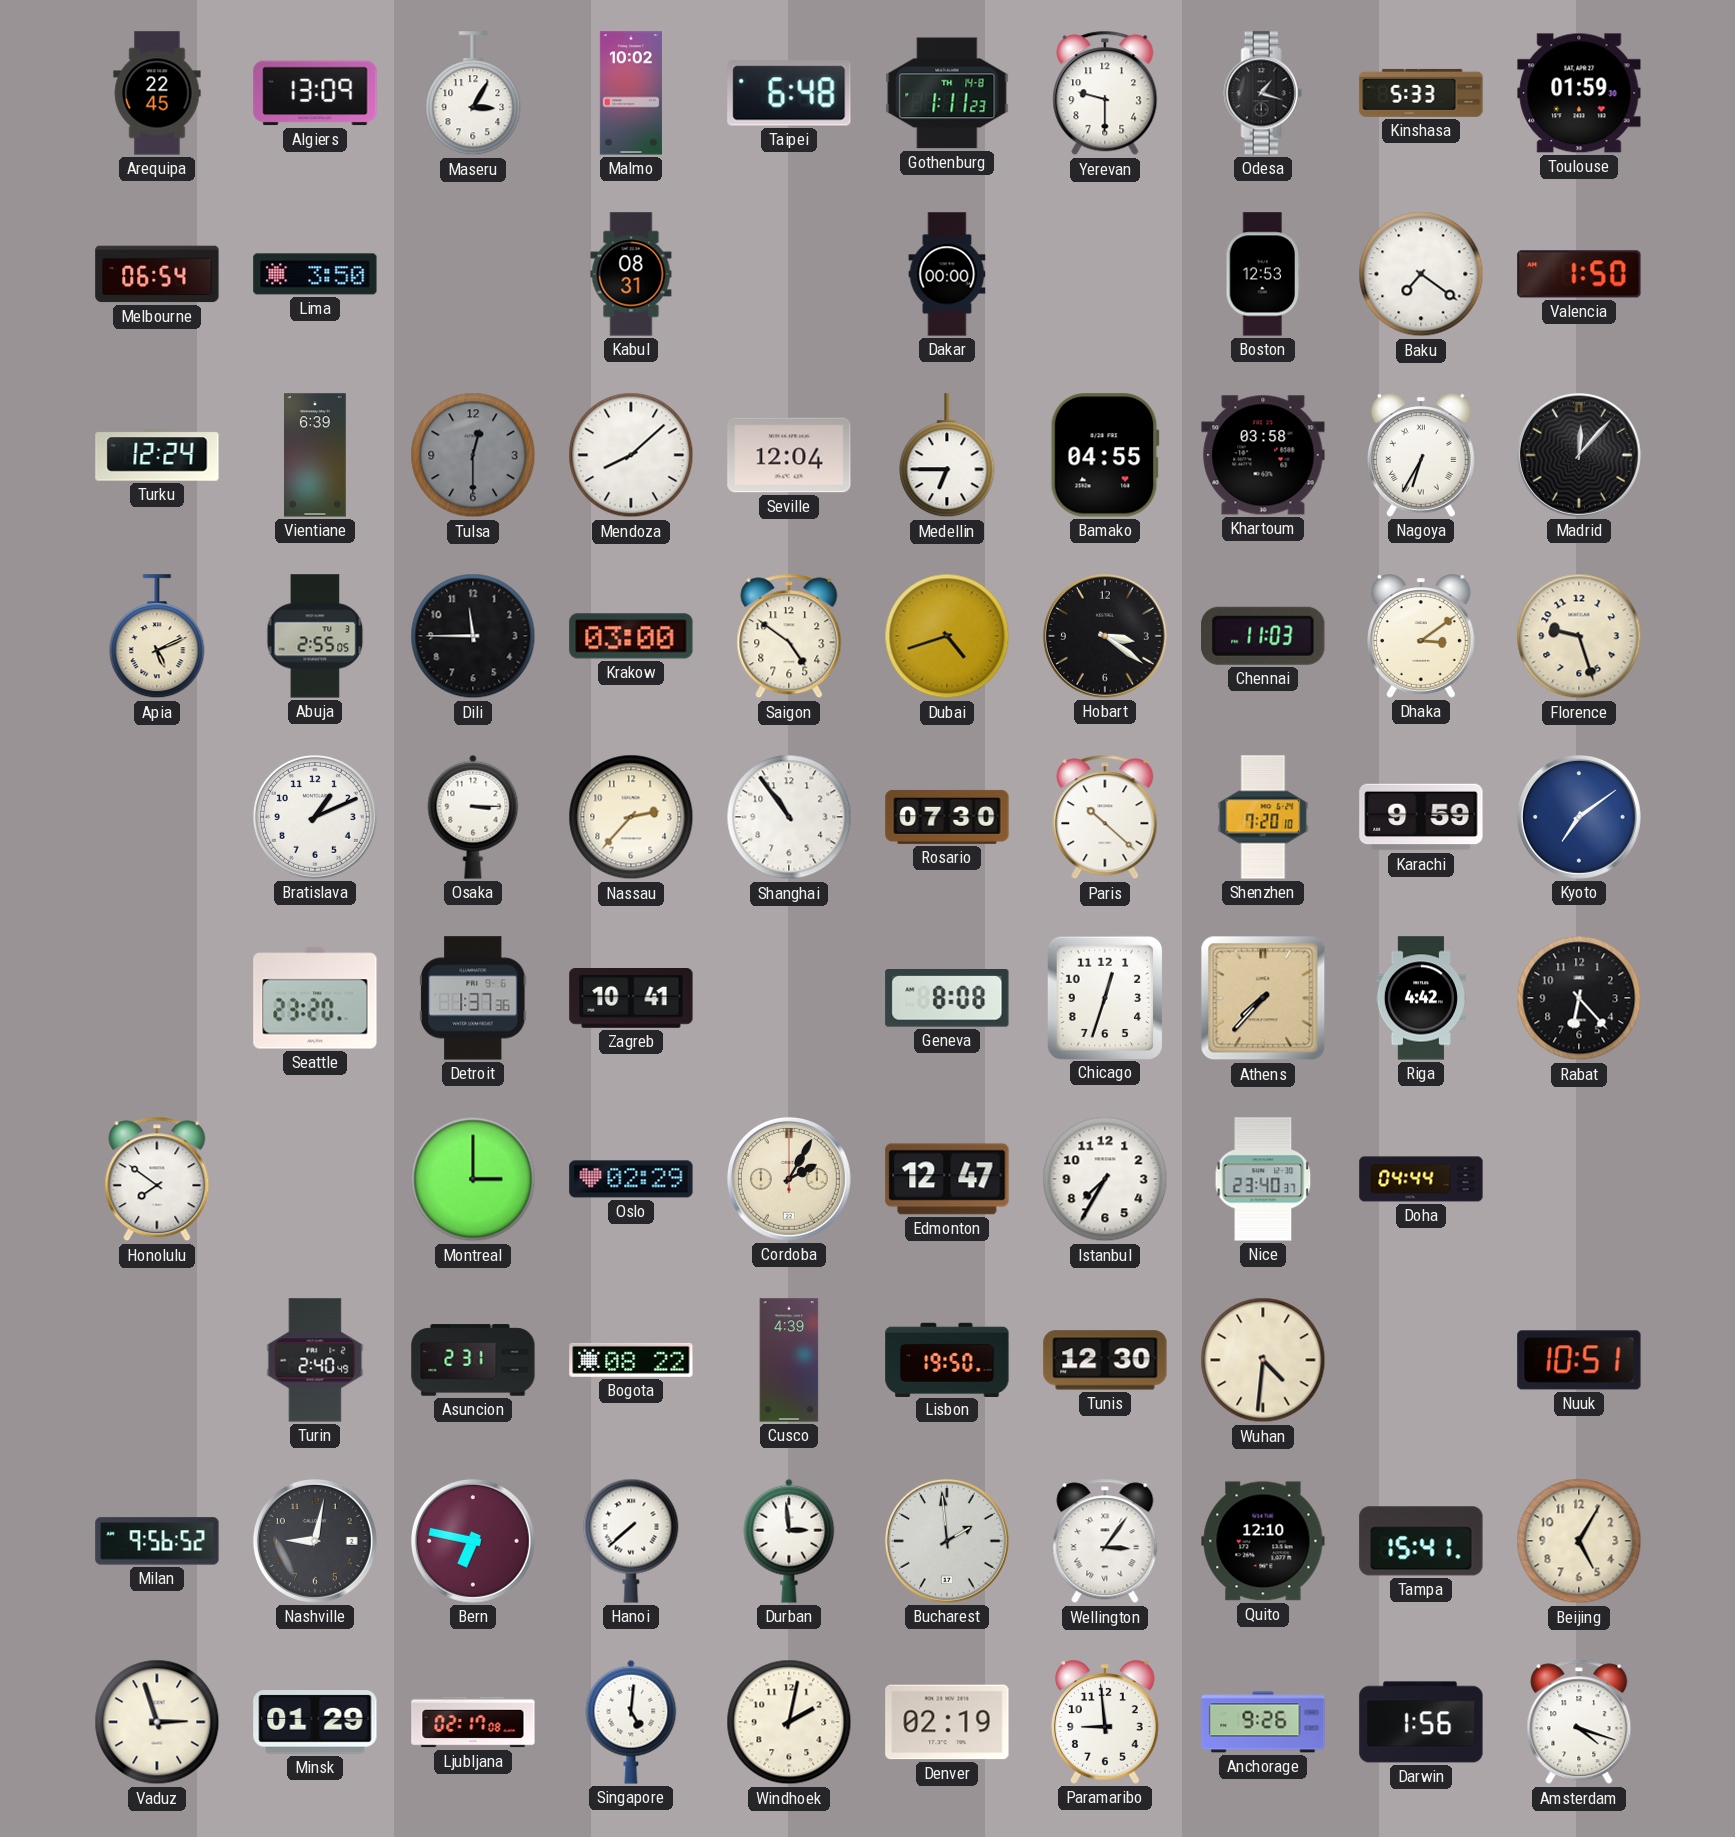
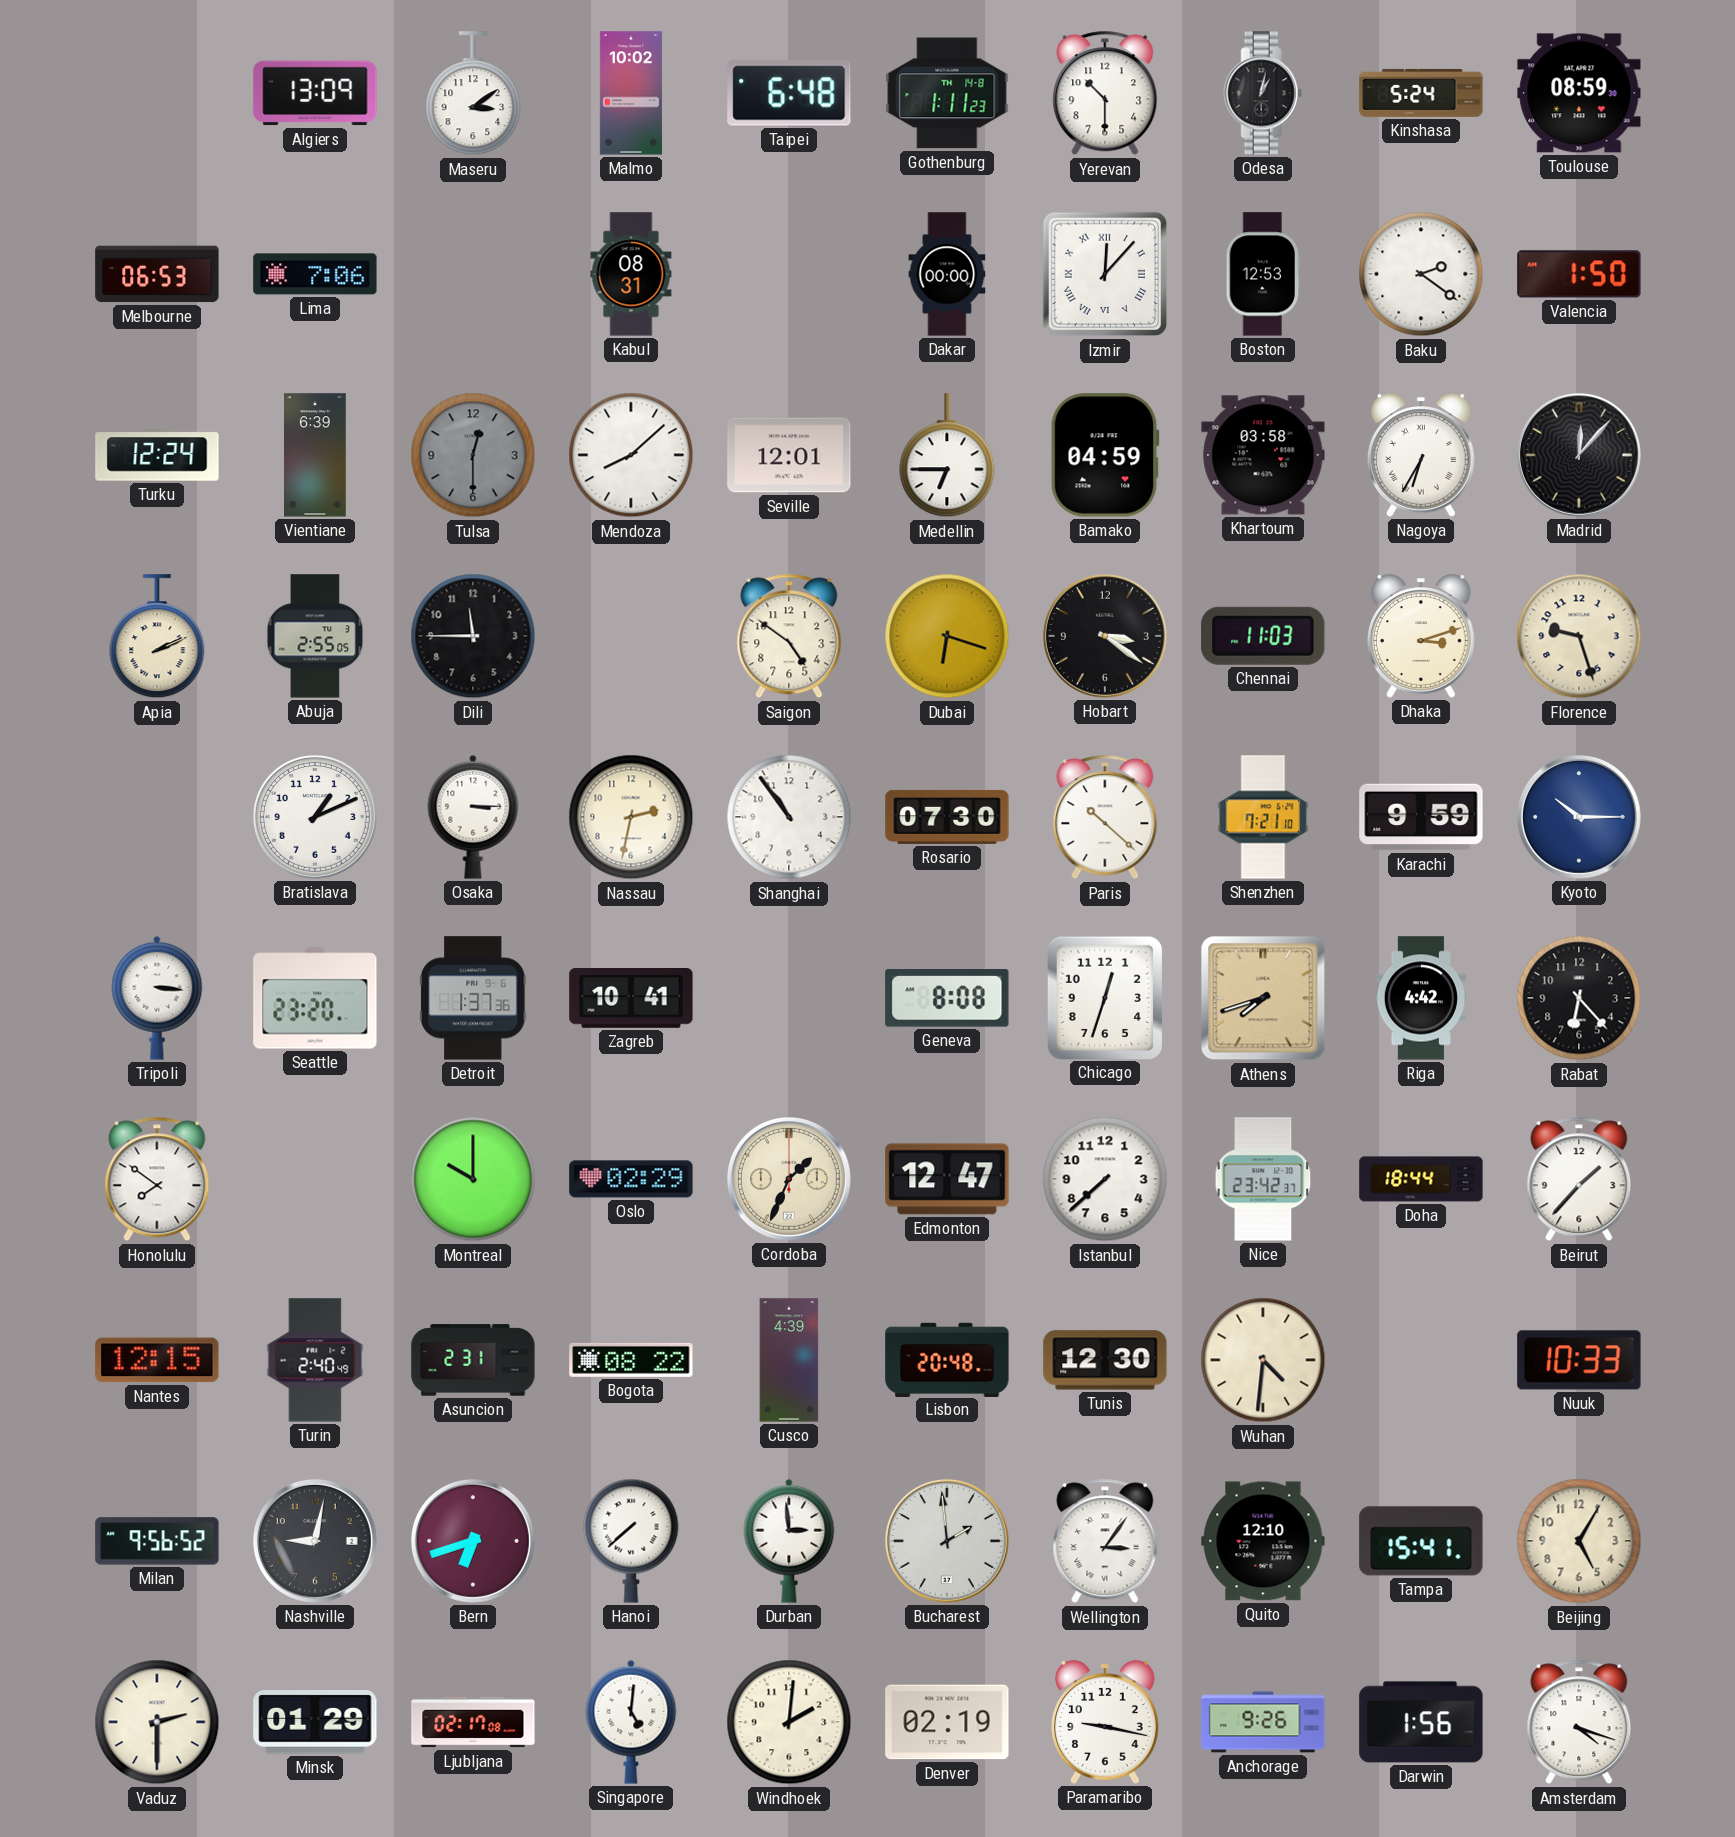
Arequipa: 22:45 -> none (157, 93)
Maseru: 3:05 -> 3:09 (473, 94)
Yerevan: 9:30 -> 10:30 (1105, 93)
Odesa: 1:18 -> 1:02 (1263, 93)
Kinshasa: 5:33 -> 5:24 (1421, 93)
Toulouse: 01:59 -> 08:59 (1579, 93)
Melbourne: 06:54 -> 06:53 (157, 274)
Lima: 3:50 -> 7:06 (315, 274)
Izmir: none -> 12:07 (1105, 274)
Baku: 7:21 -> 2:21 (1421, 274)
Seville: 12:04 -> 12:01 (789, 455)
Bamako: 04:55 -> 04:59 (1105, 455)
Apia: 5:11 -> 2:11 (157, 637)
Krakow: 03:00 -> none (631, 636)
Dubai: 4:42 -> 6:18 (947, 636)
Dhaka: 3:09 -> 3:12 (1422, 636)
Nassau: 2:37 -> 2:32 (631, 817)
Shenzhen: 7:20 -> 7:21 (1263, 817)
Kyoto: 7:09 -> 10:15 (1579, 817)
Tripoli: none -> 3:16 (157, 998)
Athens: 7:37 -> 7:42 (1263, 998)
Montreal: 3:00 -> 10:00 (473, 1179)
Cordoba: 2:05 -> 1:34 (789, 1179)
Istanbul: 7:35 -> 7:38 (1105, 1179)
Nice: 23:40 -> 23:42 (1263, 1179)
Doha: 04:44 -> 18:44 (1421, 1179)
Beirut: none -> 1:37 (1579, 1179)
Nantes: none -> 12:15 (157, 1360)
Lisbon: 19:50 -> 20:48 (947, 1359)
Nuuk: 10:51 -> 10:33 (1579, 1360)
Bern: 6:47 -> 6:42 (473, 1541)
Vaduz: 2:57 -> 2:30 (157, 1722)
Windhoek: 2:02 -> 2:01 (789, 1722)
Paramaribo: 8:59 -> 9:17 (1106, 1722)
